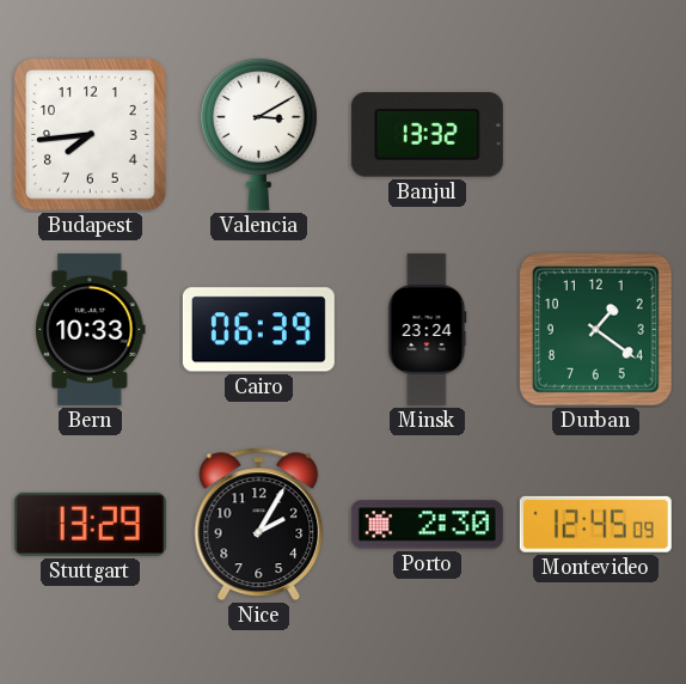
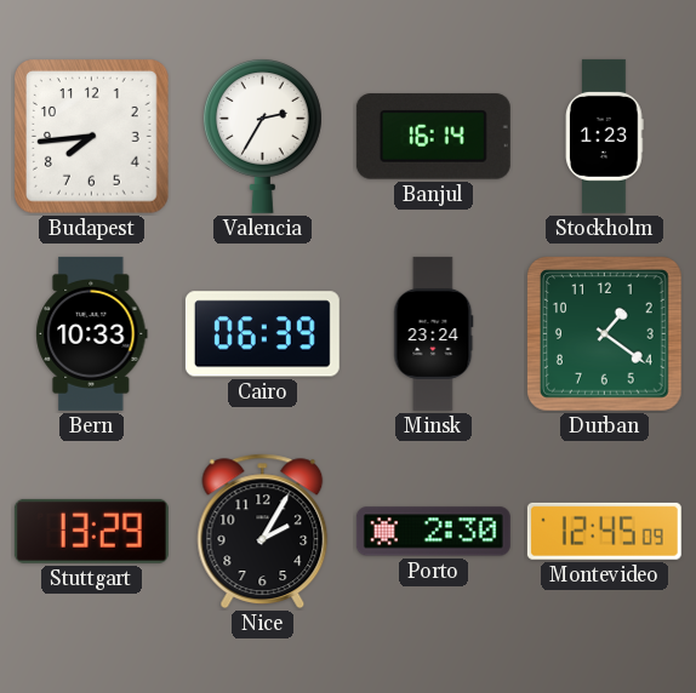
Valencia: 3:10 -> 2:35 (262, 137)
Banjul: 13:32 -> 16:14 (433, 137)
Stockholm: none -> 1:23 (605, 136)
